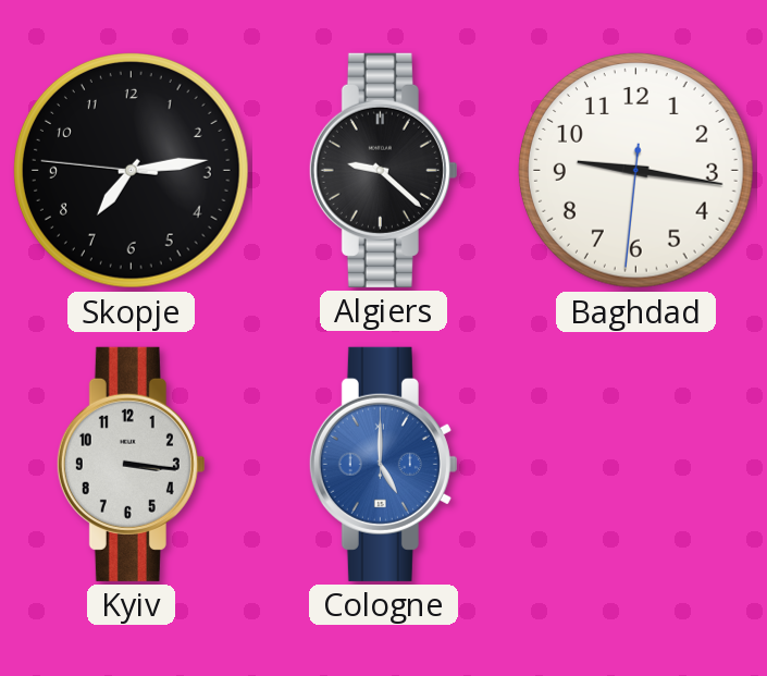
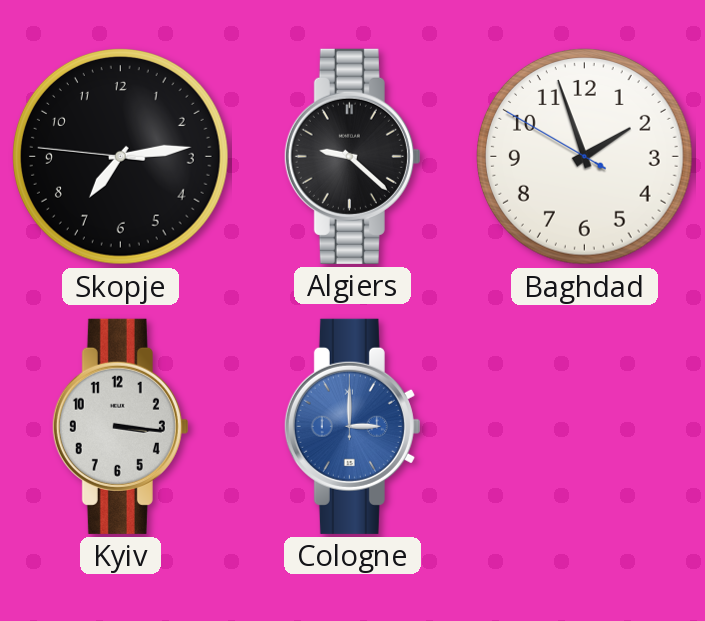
Baghdad: 9:16 -> 1:56 (585, 157)
Cologne: 5:00 -> 3:00 (352, 426)
